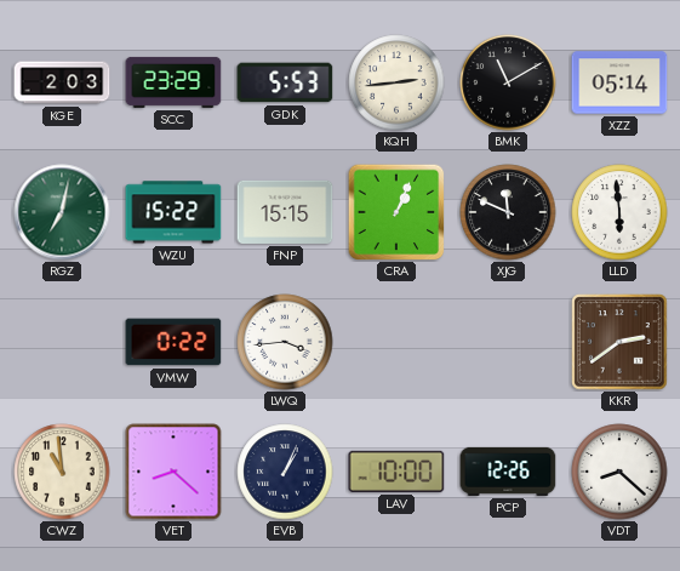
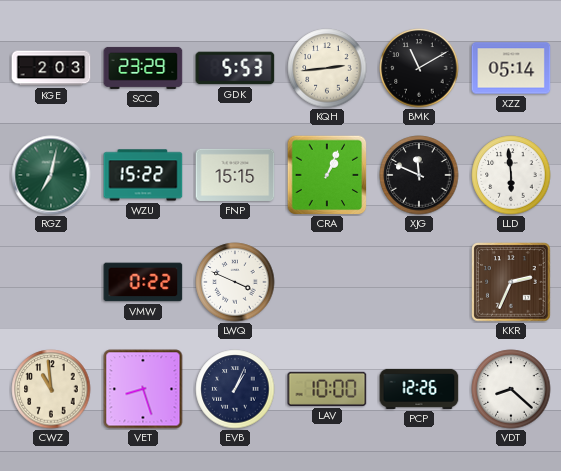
LWQ: 3:44 -> 3:49 (235, 282)
KKR: 2:39 -> 2:34 (511, 282)
VET: 8:22 -> 8:27 (143, 389)
